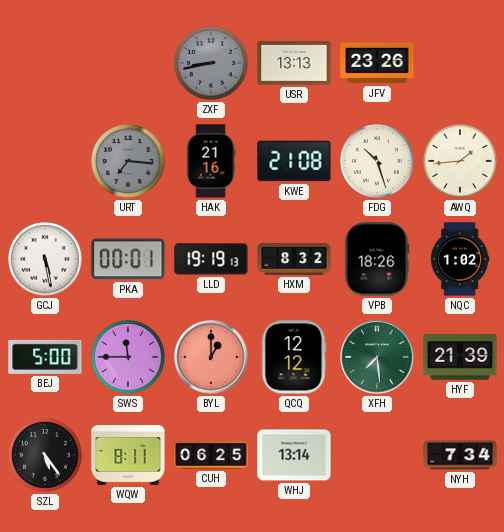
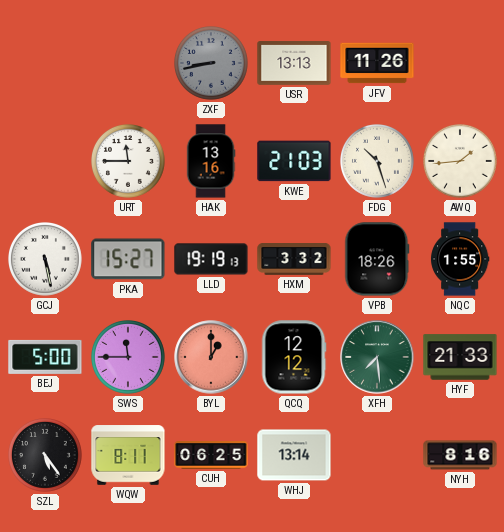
JFV: 23:26 -> 11:26 (377, 63)
URT: 7:16 -> 11:45 (129, 162)
URT dial: grey -> white (129, 162)
HAK: 21:16 -> 13:16 (211, 161)
KWE: 21:08 -> 21:03 (294, 161)
PKA: 00:01 -> 15:27 (128, 259)
HXM: 8:32 -> 3:32 (294, 260)
NQC: 1:02 -> 1:55 (460, 259)
HYF: 21:39 -> 21:33 (460, 357)
NYH: 7:34 -> 8:16 (460, 455)
